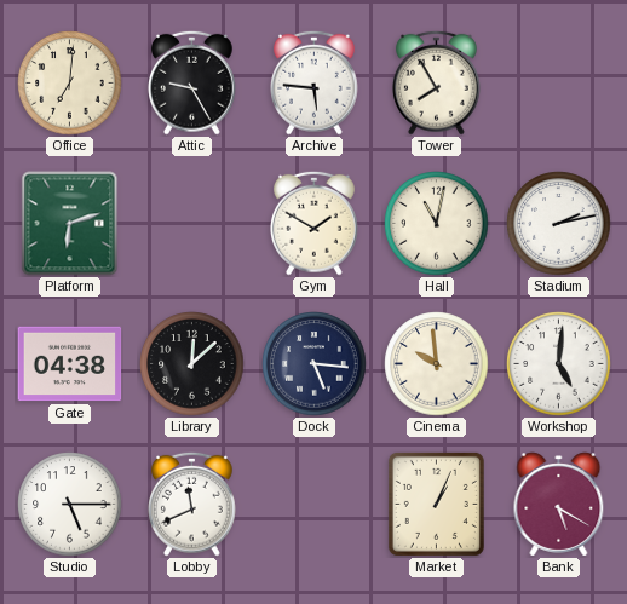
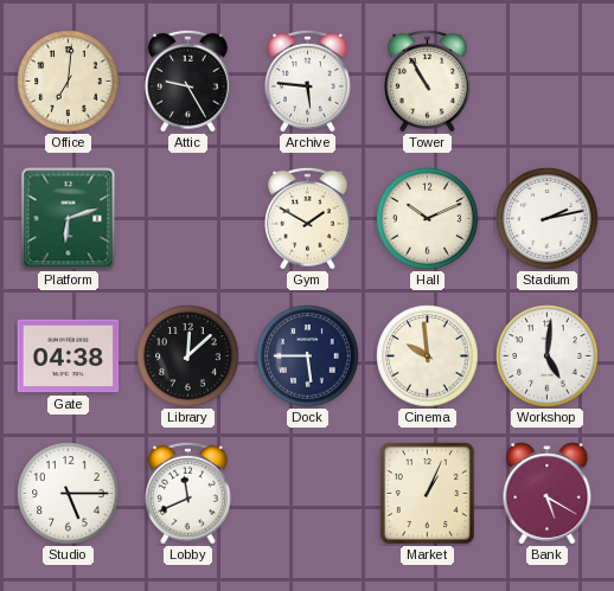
Tower: 7:55 -> 10:55 (428, 81)
Hall: 11:02 -> 10:11 (428, 219)
Dock: 5:16 -> 5:45 (308, 356)
